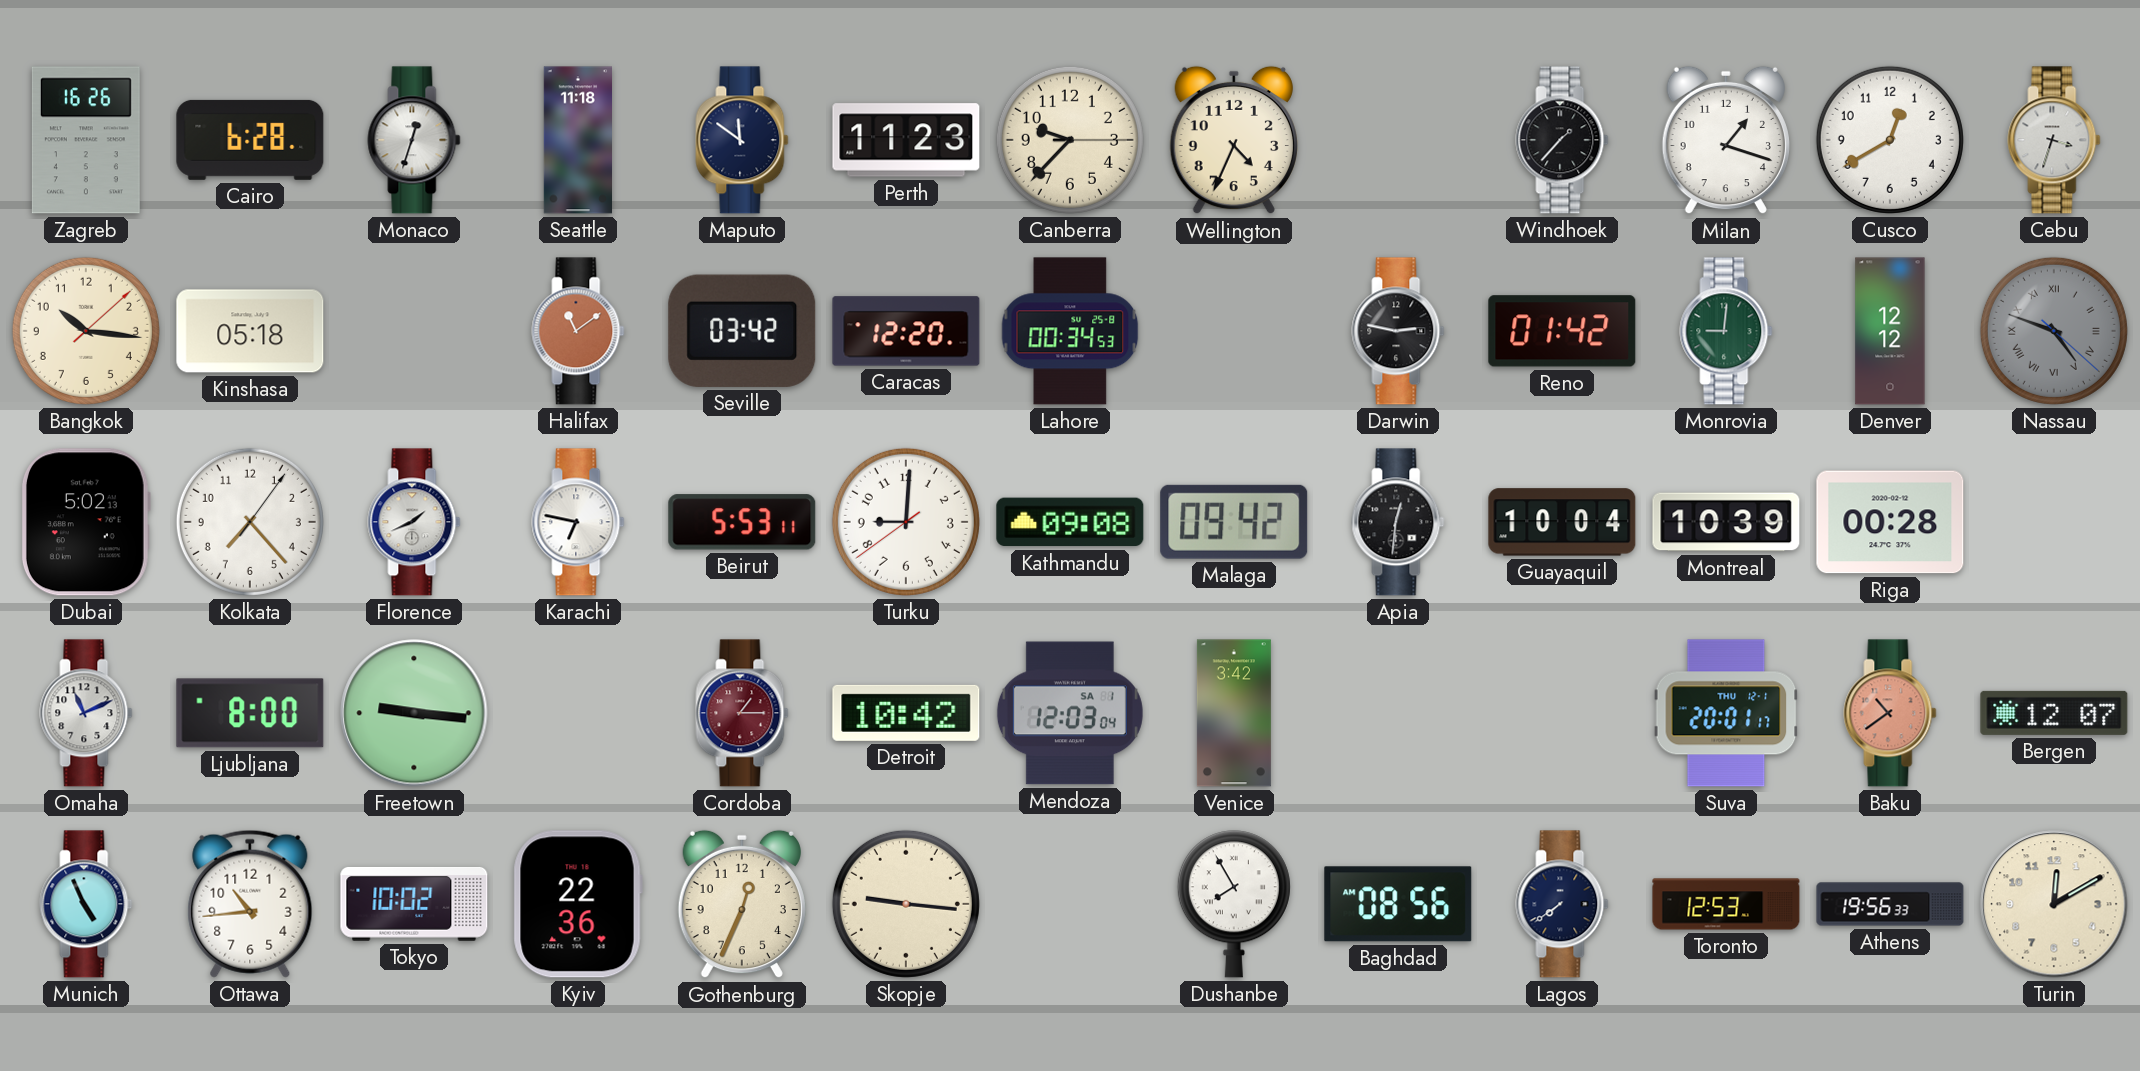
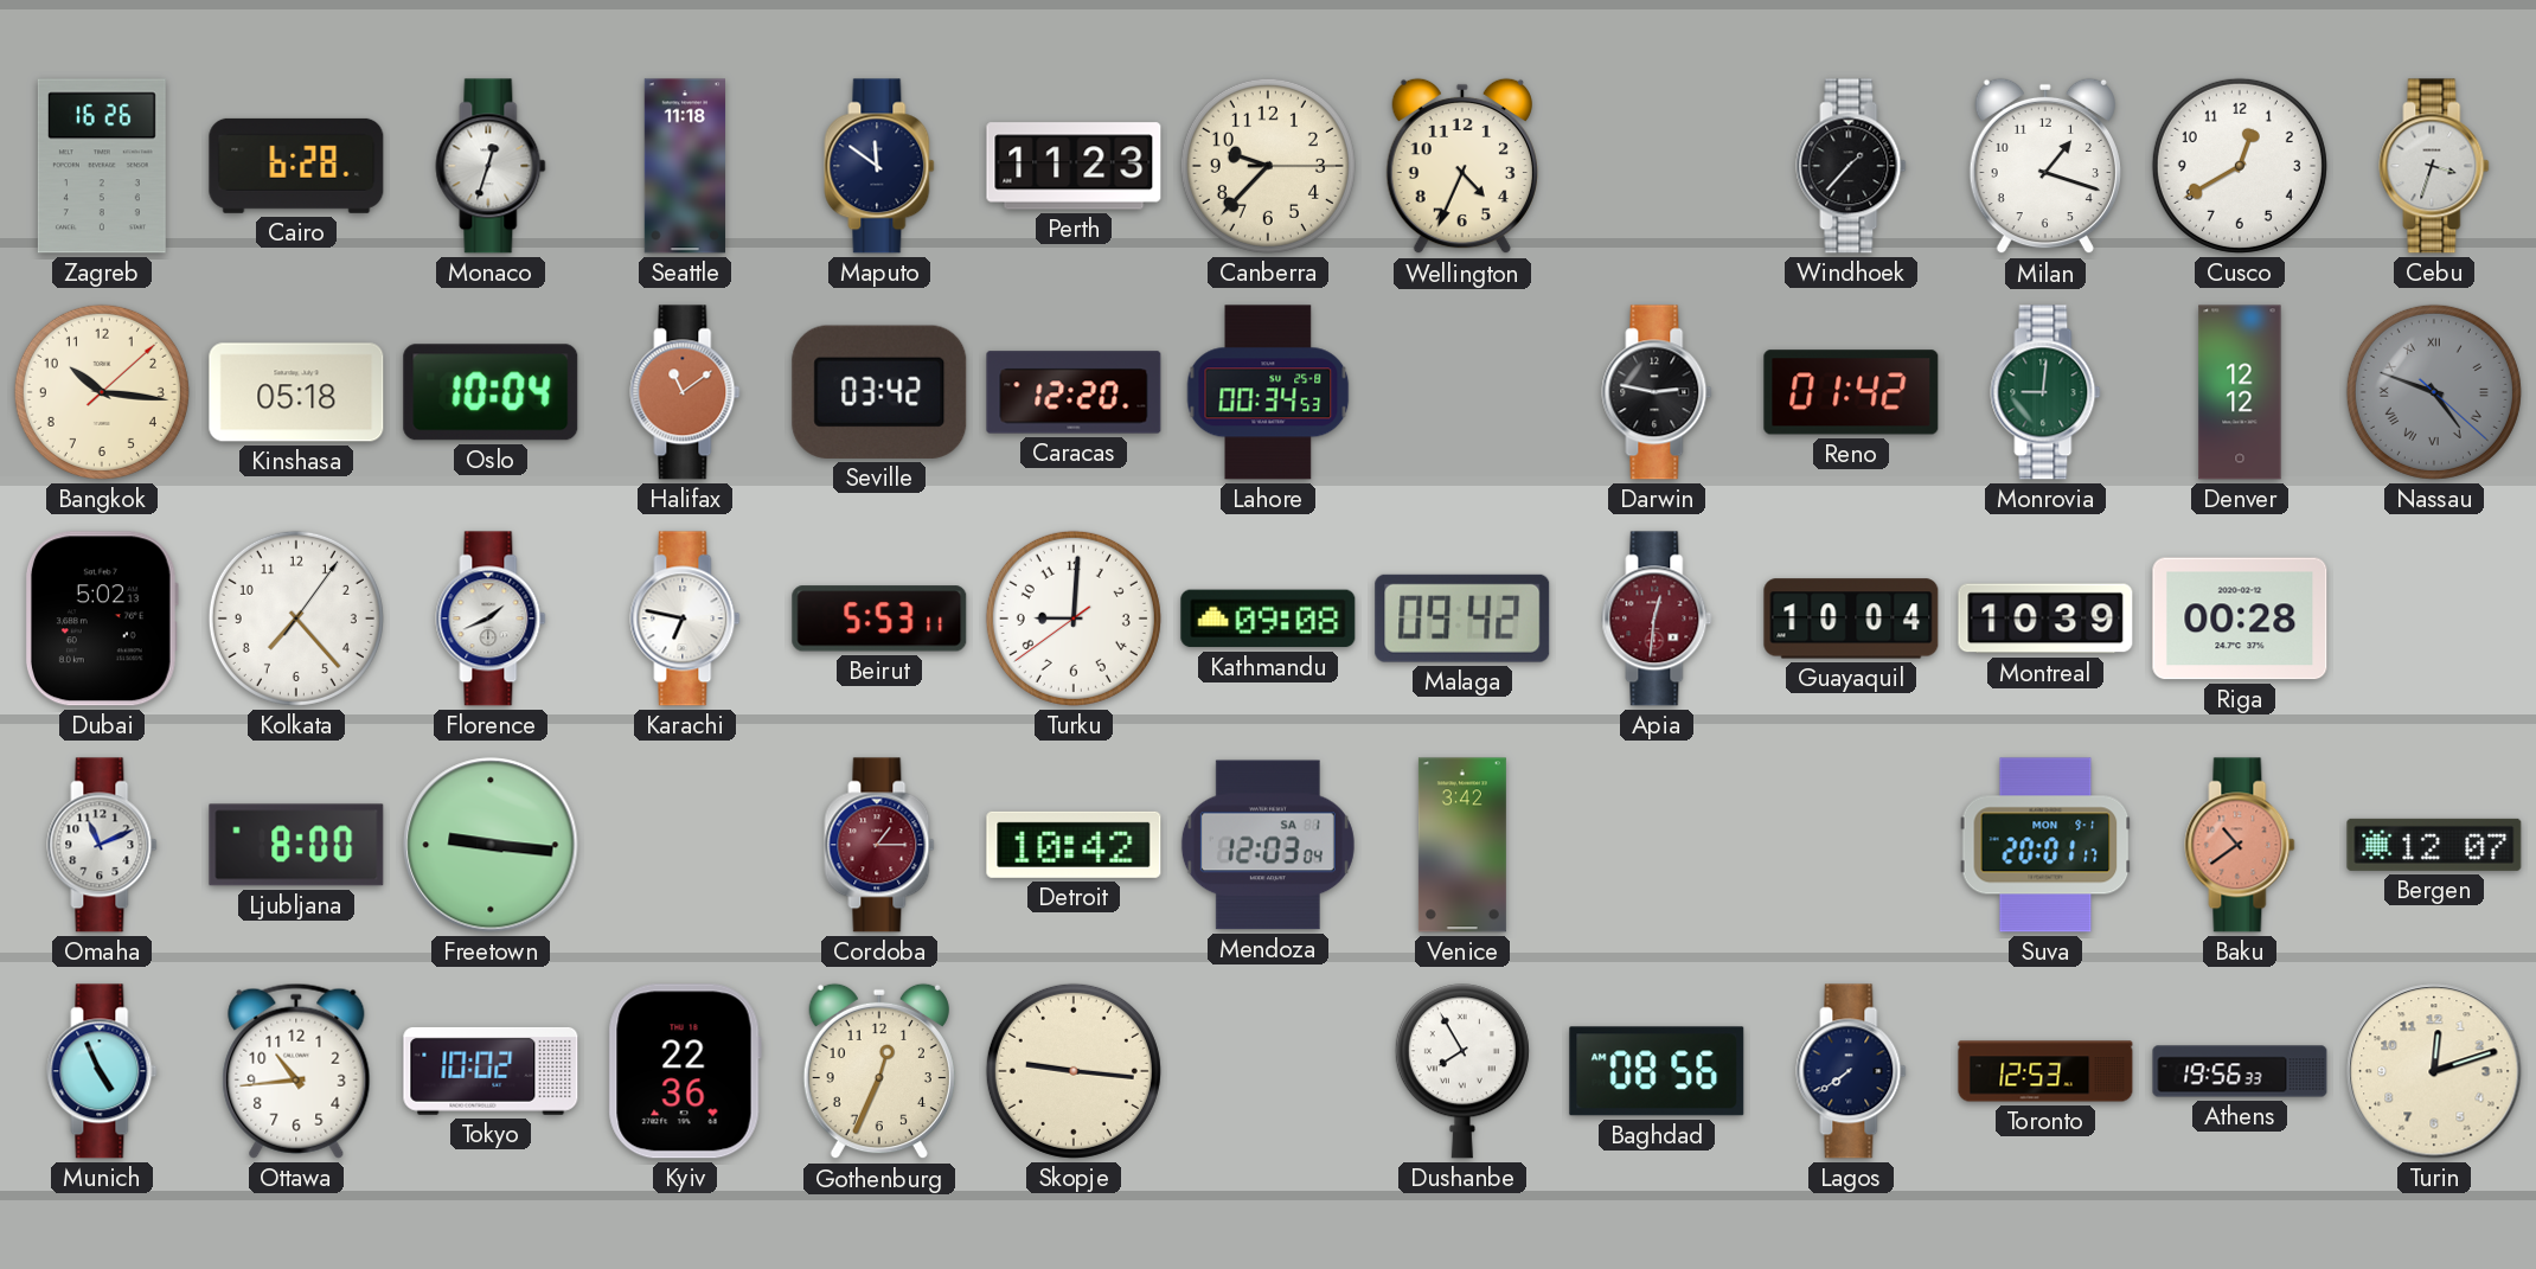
Oslo: none -> 10:04 (491, 392)
Apia dial: black -> burgundy (1657, 619)
Suva date: THU 12-1 -> MON 9-1 (2045, 845)
Turin: 12:10 -> 12:12 (2434, 1071)
